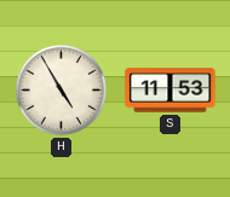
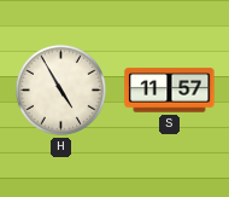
S: 11:53 -> 11:57 (170, 91)
